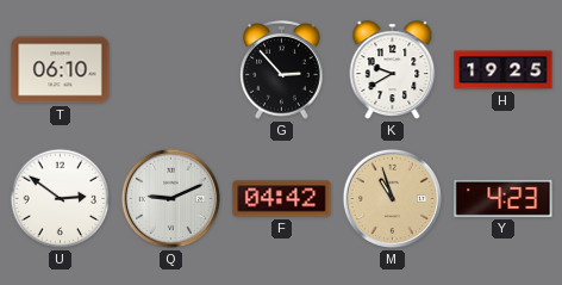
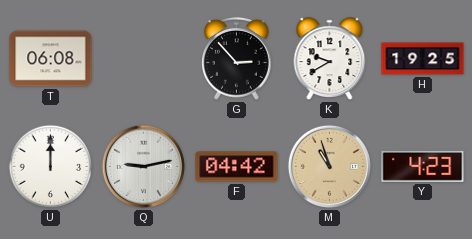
T: 06:10 -> 06:08 (51, 59)
U: 2:51 -> 12:00 (51, 167)
Q: 9:11 -> 9:13 (143, 166)
